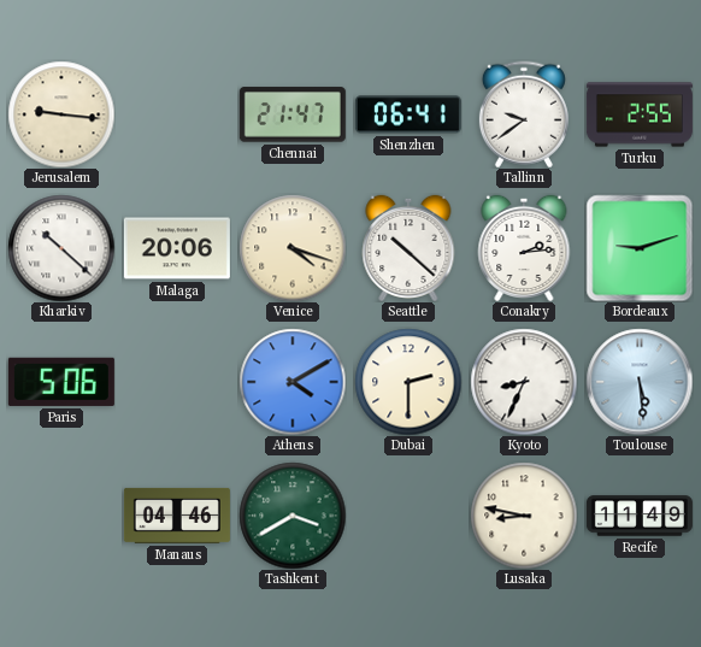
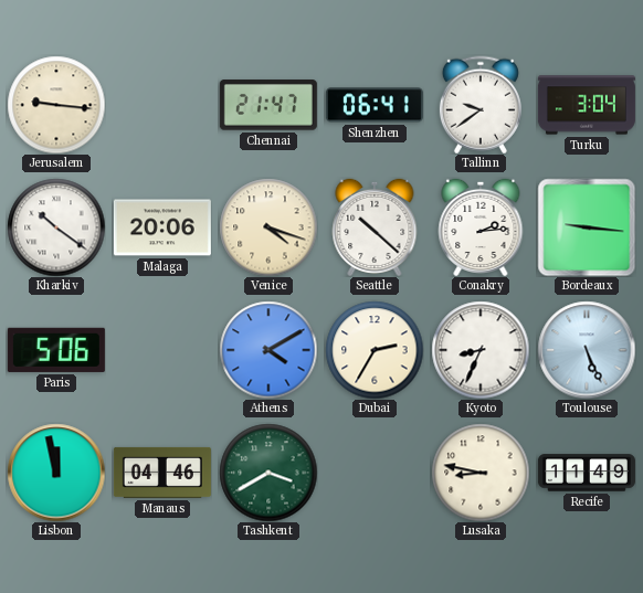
Turku: 2:55 -> 3:04 (587, 105)
Kharkiv: 10:22 -> 10:21 (56, 227)
Bordeaux: 9:12 -> 9:16 (587, 227)
Dubai: 2:30 -> 2:35 (375, 350)
Toulouse: 5:29 -> 5:26 (587, 350)
Lisbon: none -> 11:58 (56, 473)
